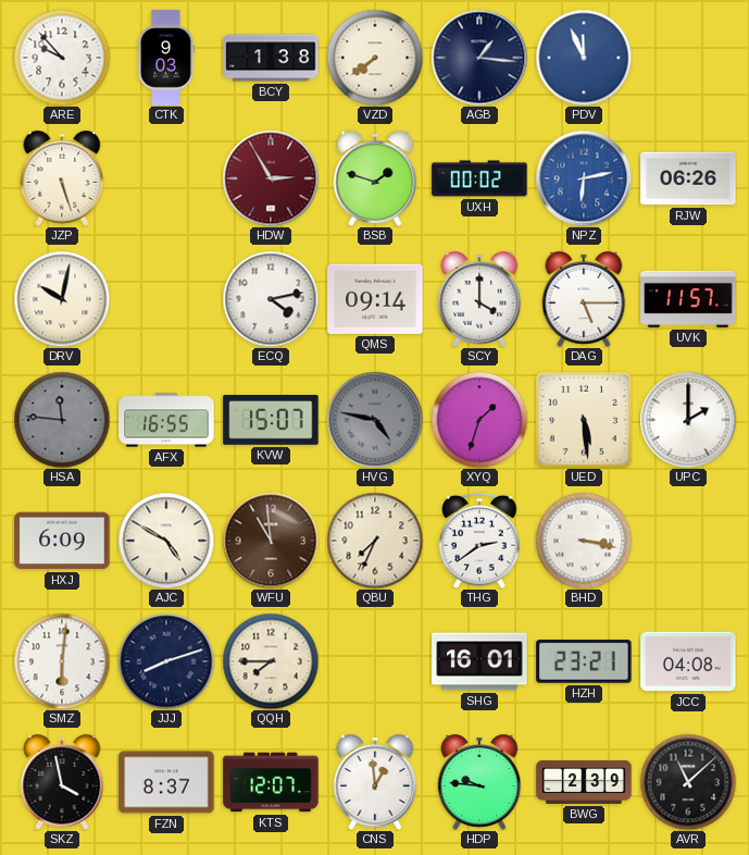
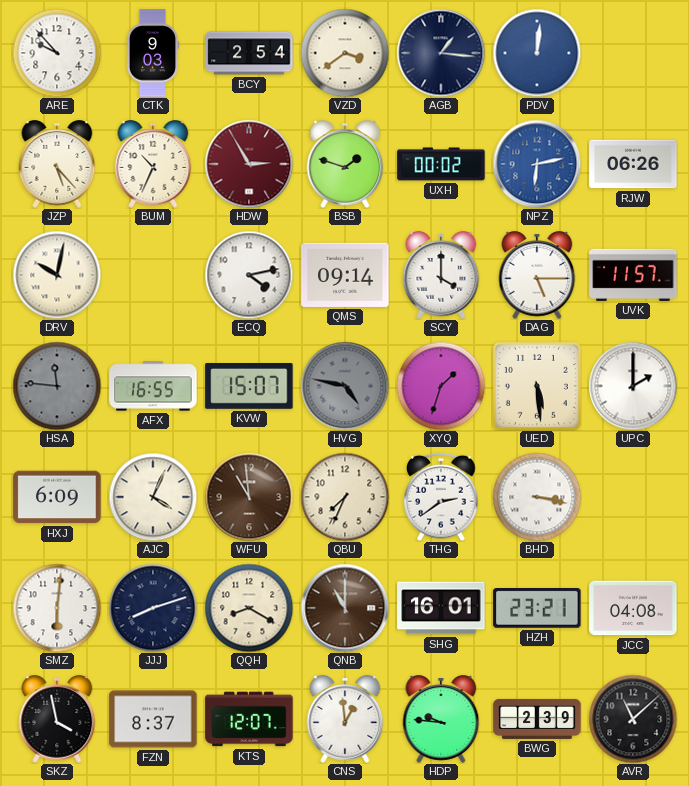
BCY: 1:38 -> 2:54 (249, 53)
VZD: 7:39 -> 3:39 (345, 53)
PDV: 11:56 -> 12:01 (537, 53)
JZP: 5:27 -> 5:23 (57, 164)
BUM: none -> 10:34 (153, 164)
AJC: 4:50 -> 4:04 (153, 497)
QQH: 7:45 -> 8:20 (249, 608)
QNB: none -> 11:00 (345, 608)
